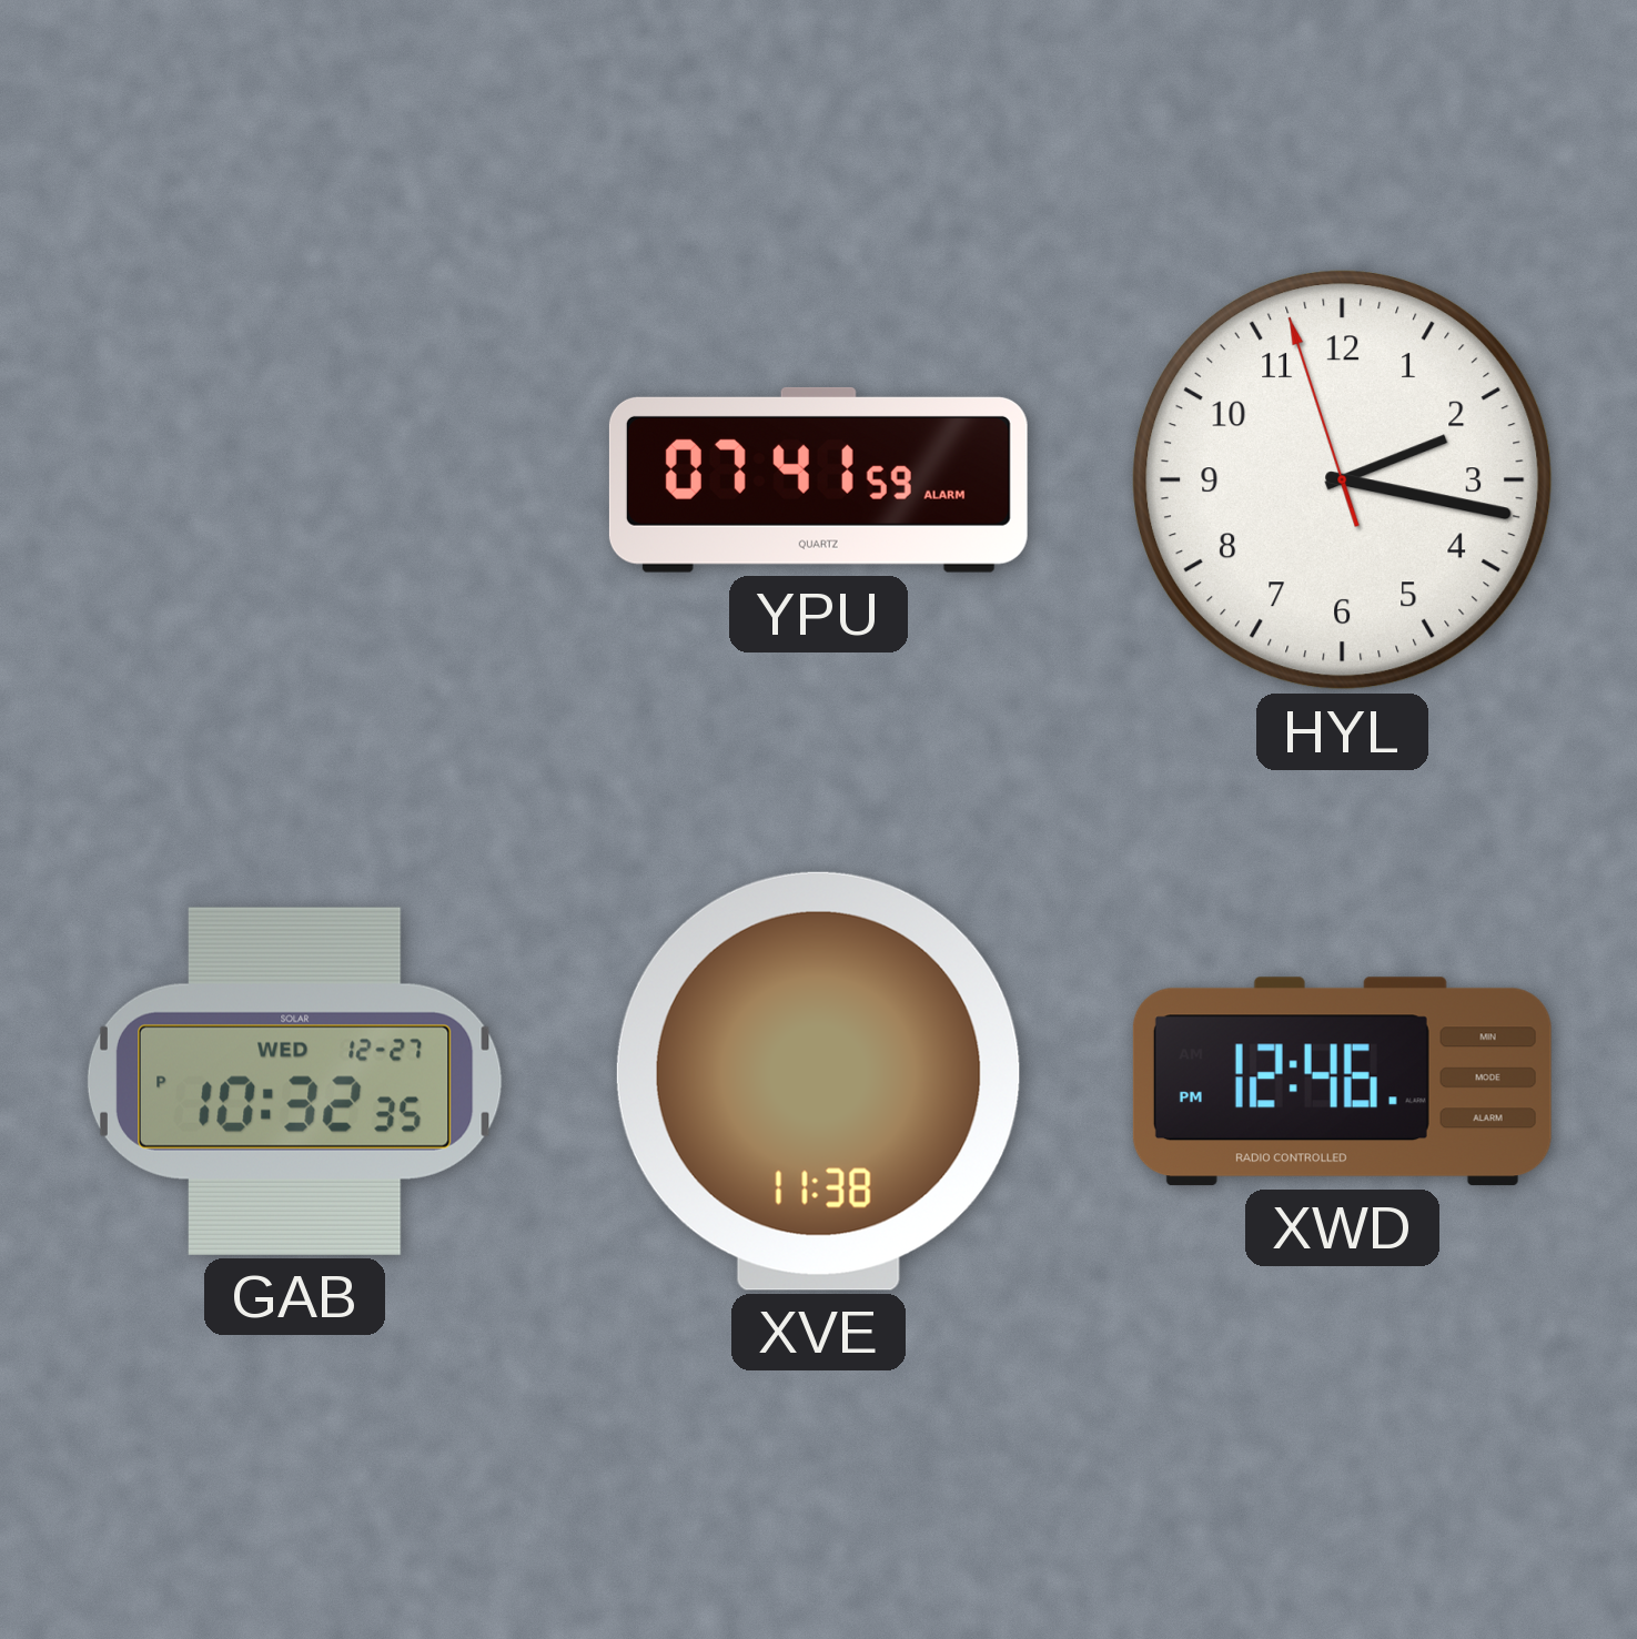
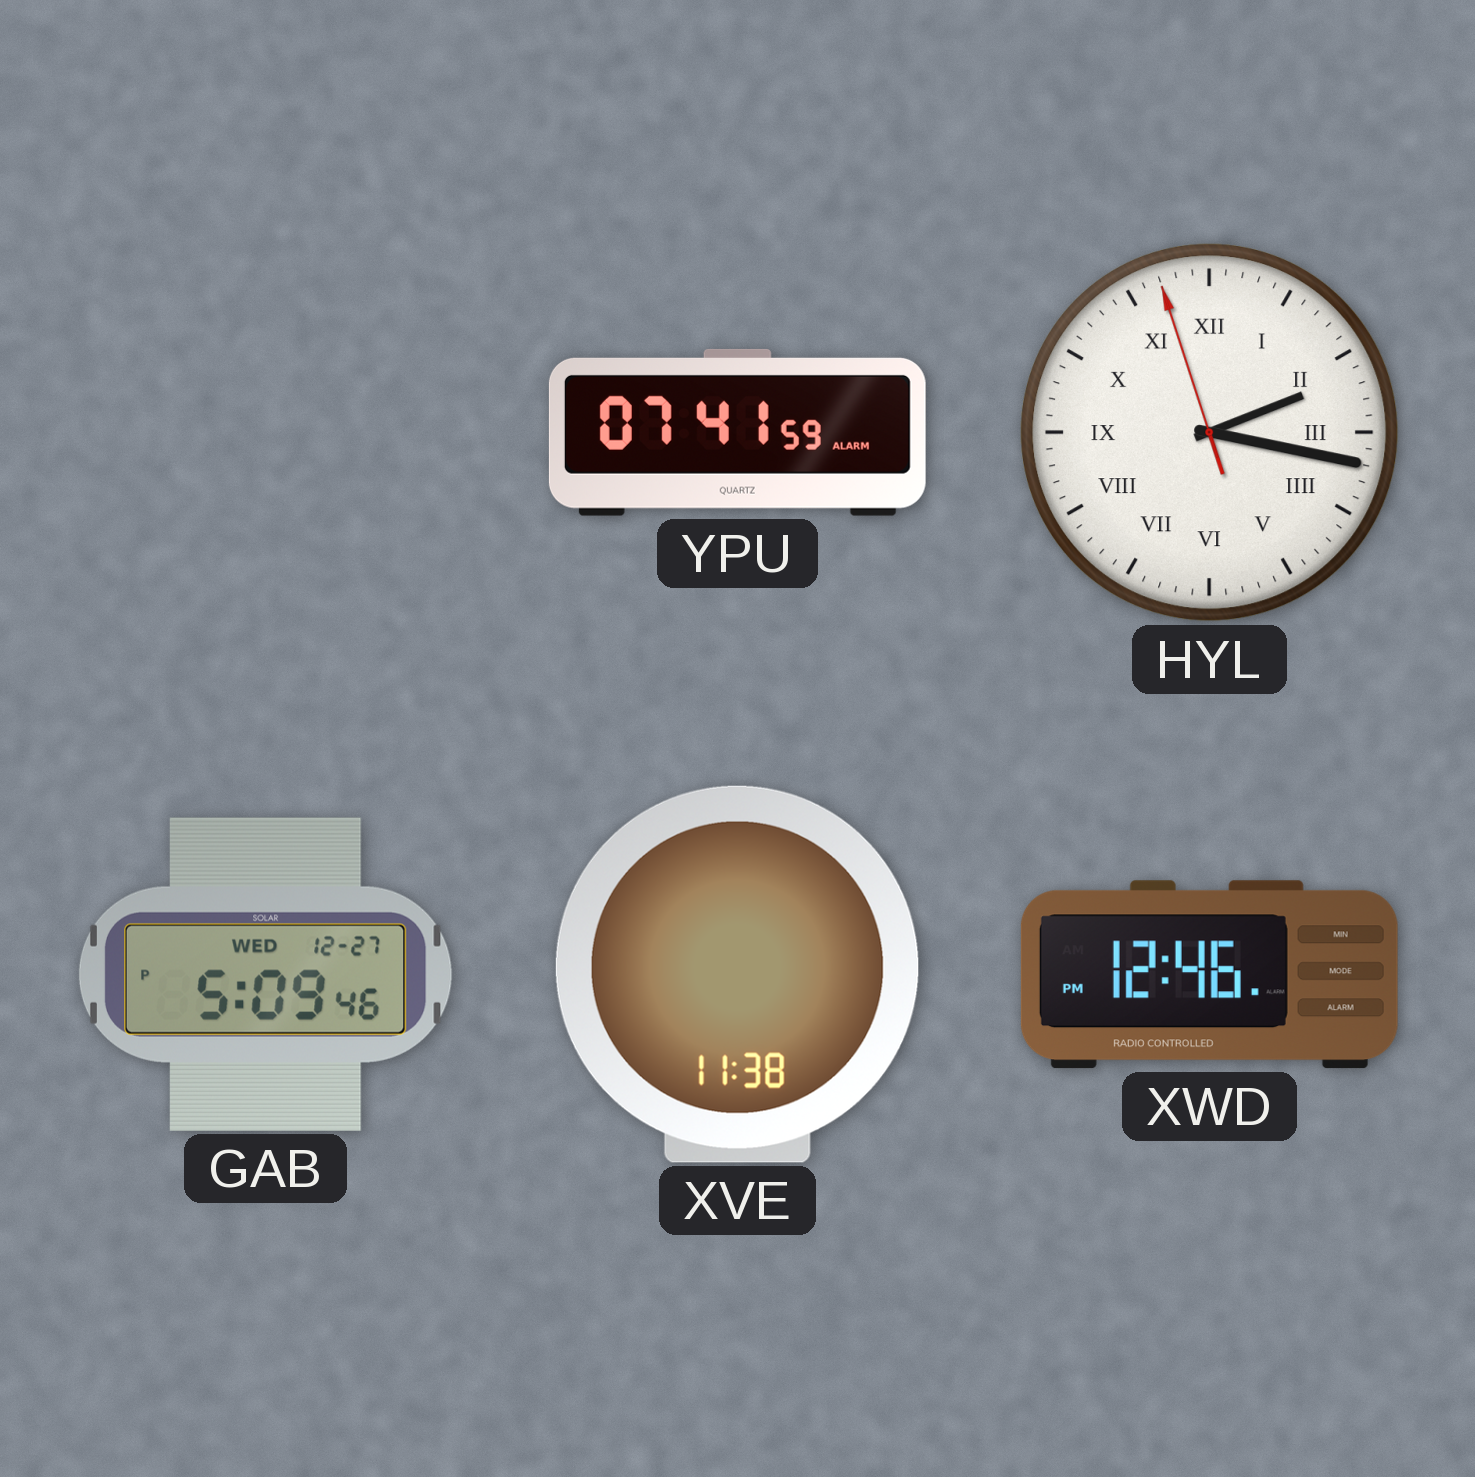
HYL numerals: Arabic -> Roman (1210, 433)
GAB: 10:32 -> 5:09 (265, 974)
